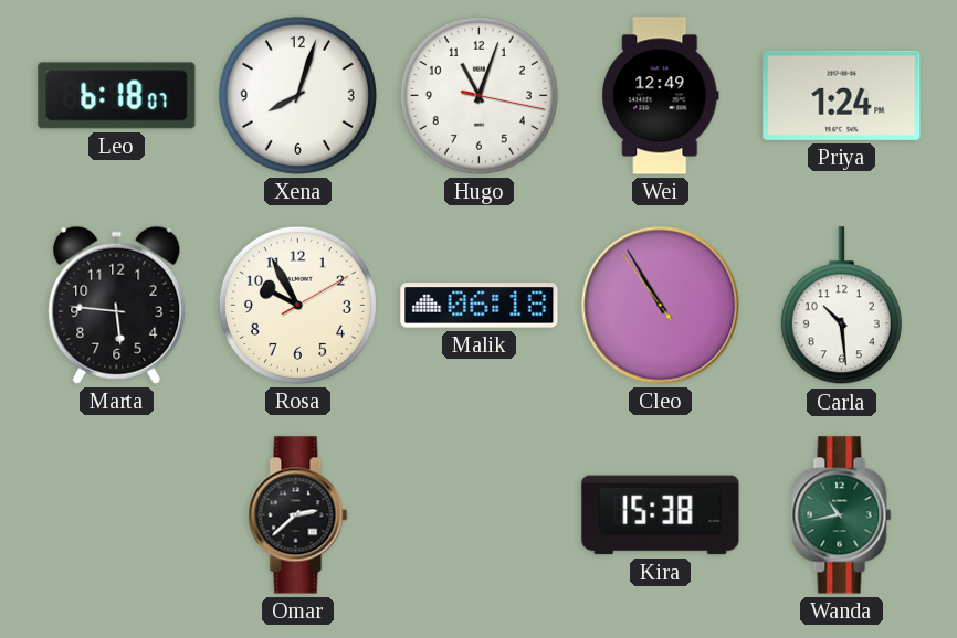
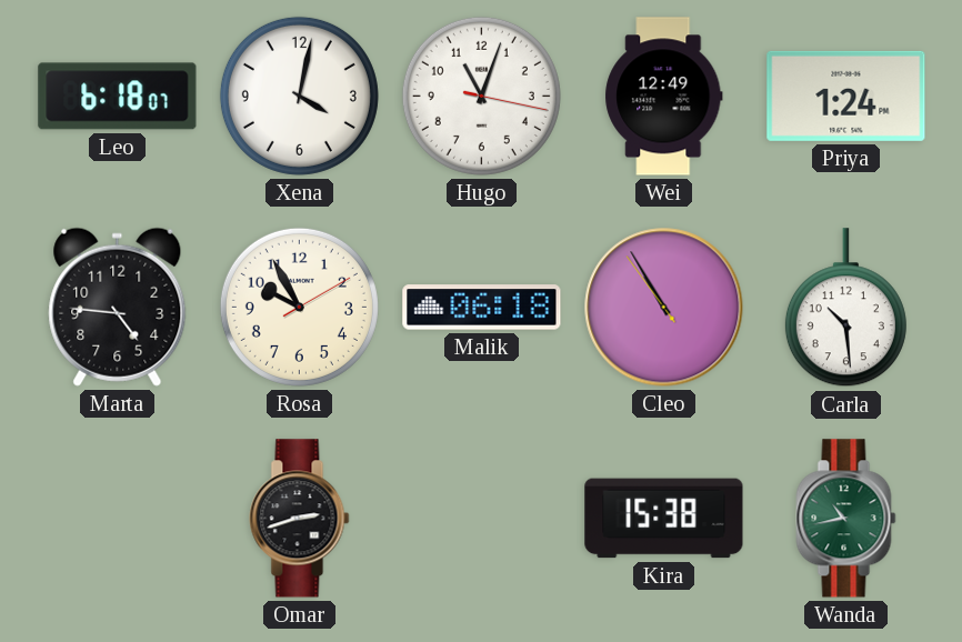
Xena: 8:03 -> 4:02 (299, 96)
Marta: 5:46 -> 4:46 (118, 307)
Omar: 2:38 -> 2:42 (300, 519)
